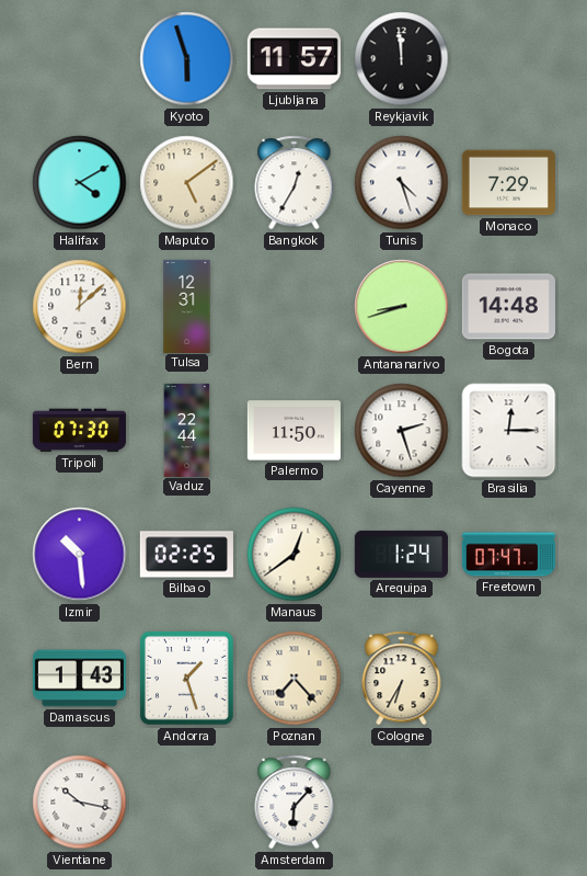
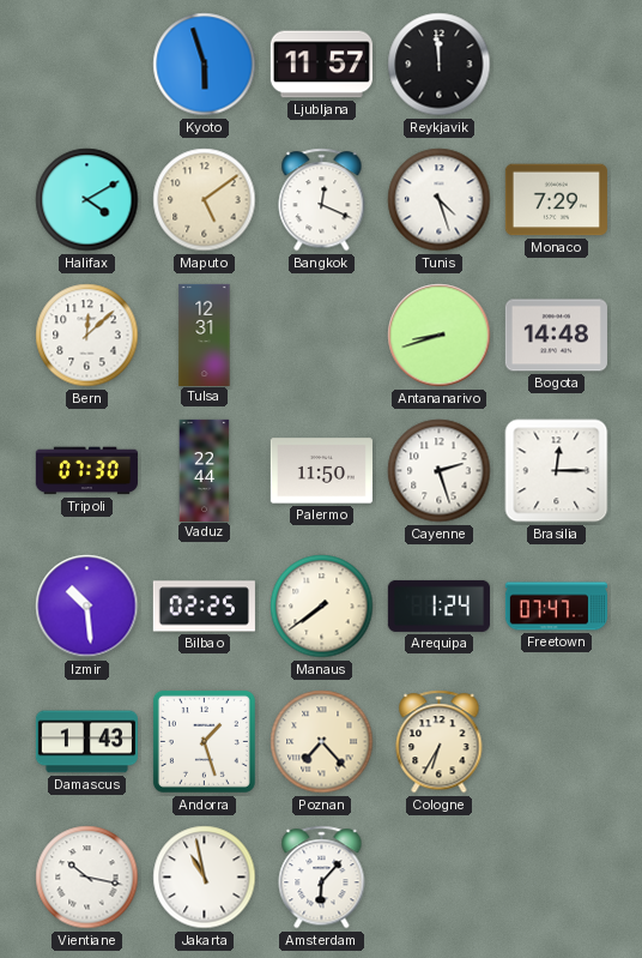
Bangkok: 12:35 -> 12:19 (322, 200)
Manaus: 12:39 -> 7:39 (322, 607)
Jakarta: none -> 10:58 (205, 878)
